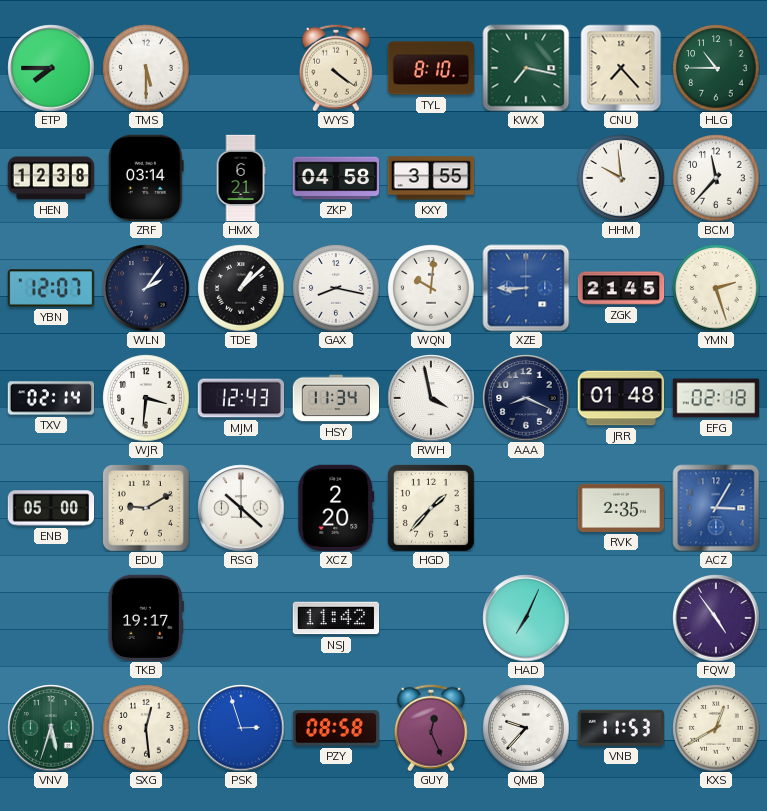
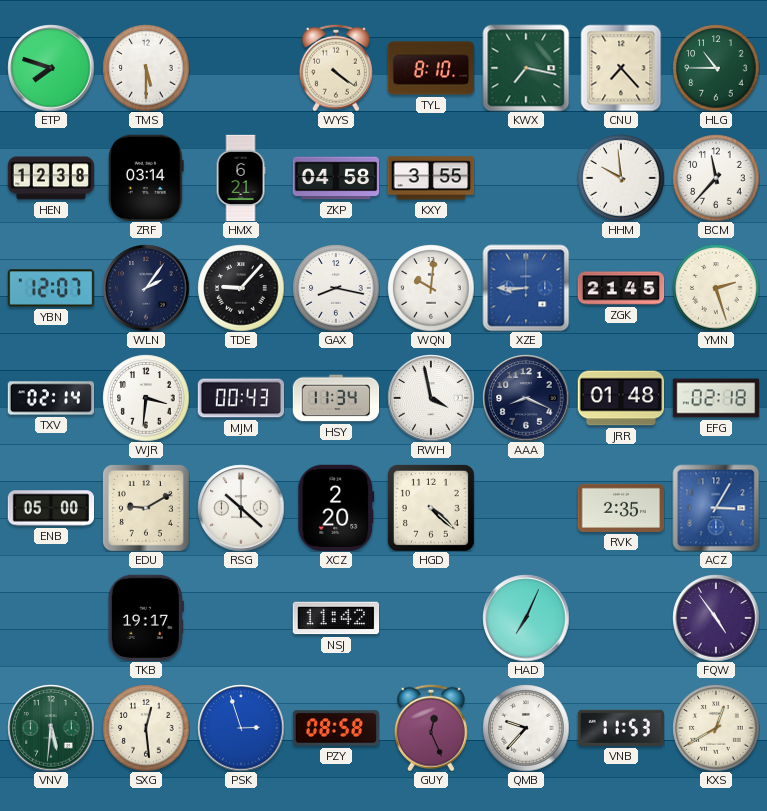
ETP: 7:45 -> 7:48 (51, 68)
TDE: 1:08 -> 9:07 (241, 288)
MJM: 12:43 -> 00:43 (241, 398)
HGD: 1:37 -> 4:22 (431, 508)
VNV: 5:33 -> 5:31 (51, 728)
